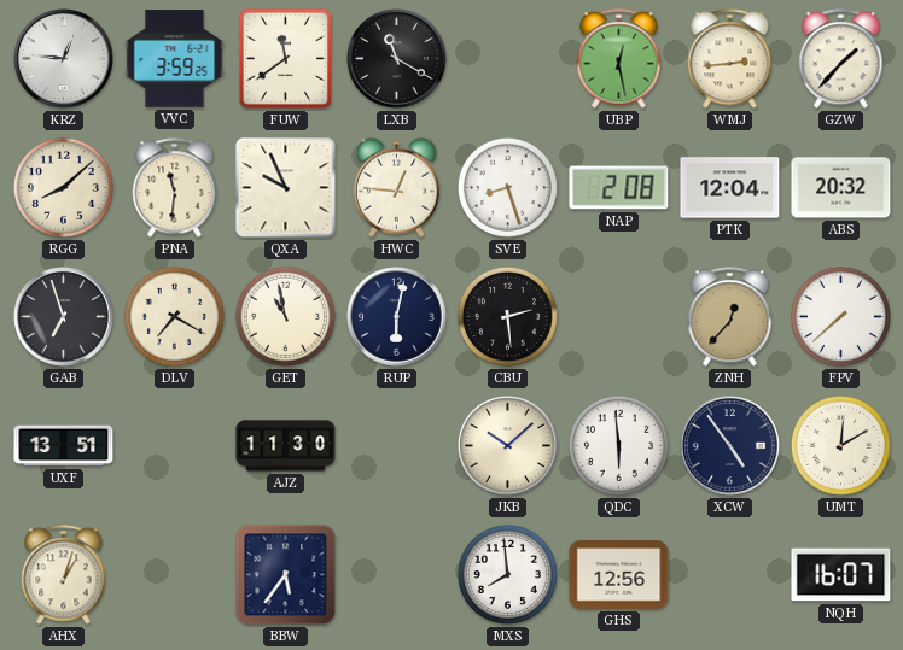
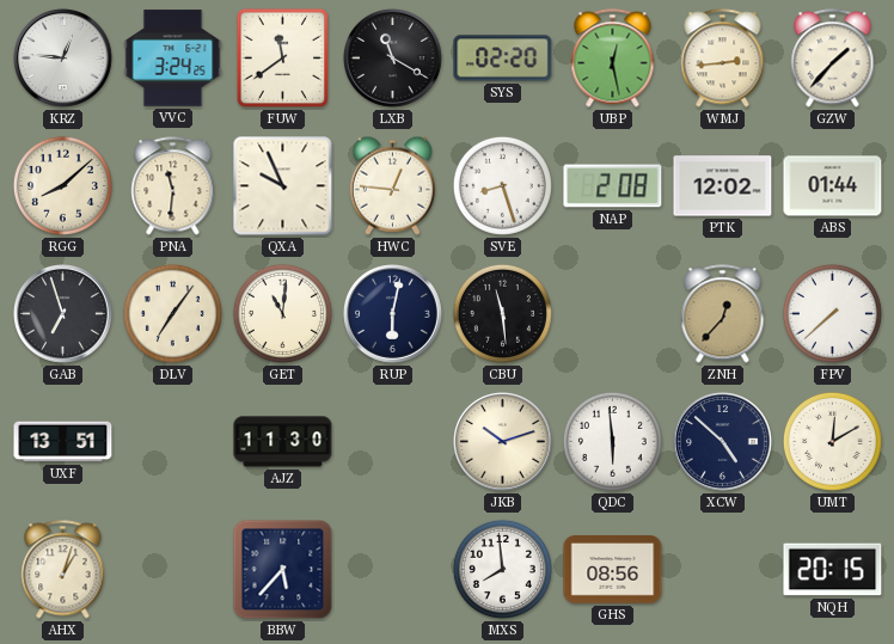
VVC: 3:59 -> 3:24 (173, 59)
SYS: none -> 02:20 (503, 59)
PTK: 12:04 -> 12:02 (723, 186)
ABS: 20:32 -> 01:44 (833, 186)
DLV: 7:20 -> 7:06 (172, 313)
GET: 10:58 -> 11:01 (282, 313)
CBU: 2:29 -> 11:29 (502, 313)
JKB: 10:08 -> 10:12 (503, 442)
XCW: 4:54 -> 4:52 (723, 442)
BBW: 5:36 -> 5:37 (283, 570)
GHS: 12:56 -> 08:56 (613, 570)
NQH: 16:07 -> 20:15 (833, 570)
